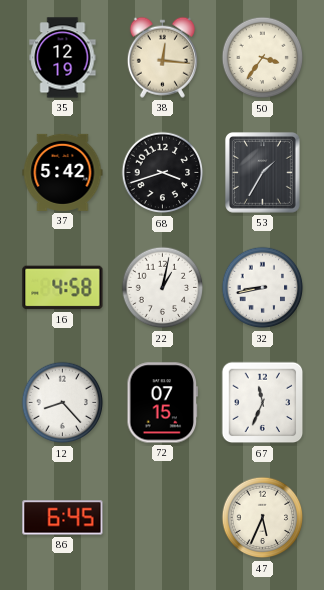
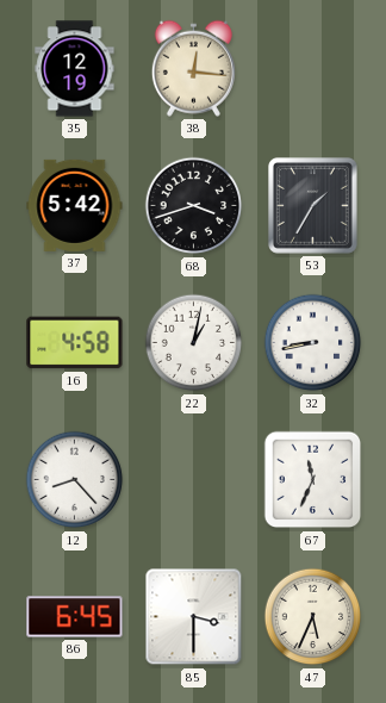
50: 3:36 -> none (263, 58)
72: 07:15 -> none (162, 403)
85: none -> 3:30 (194, 617)
